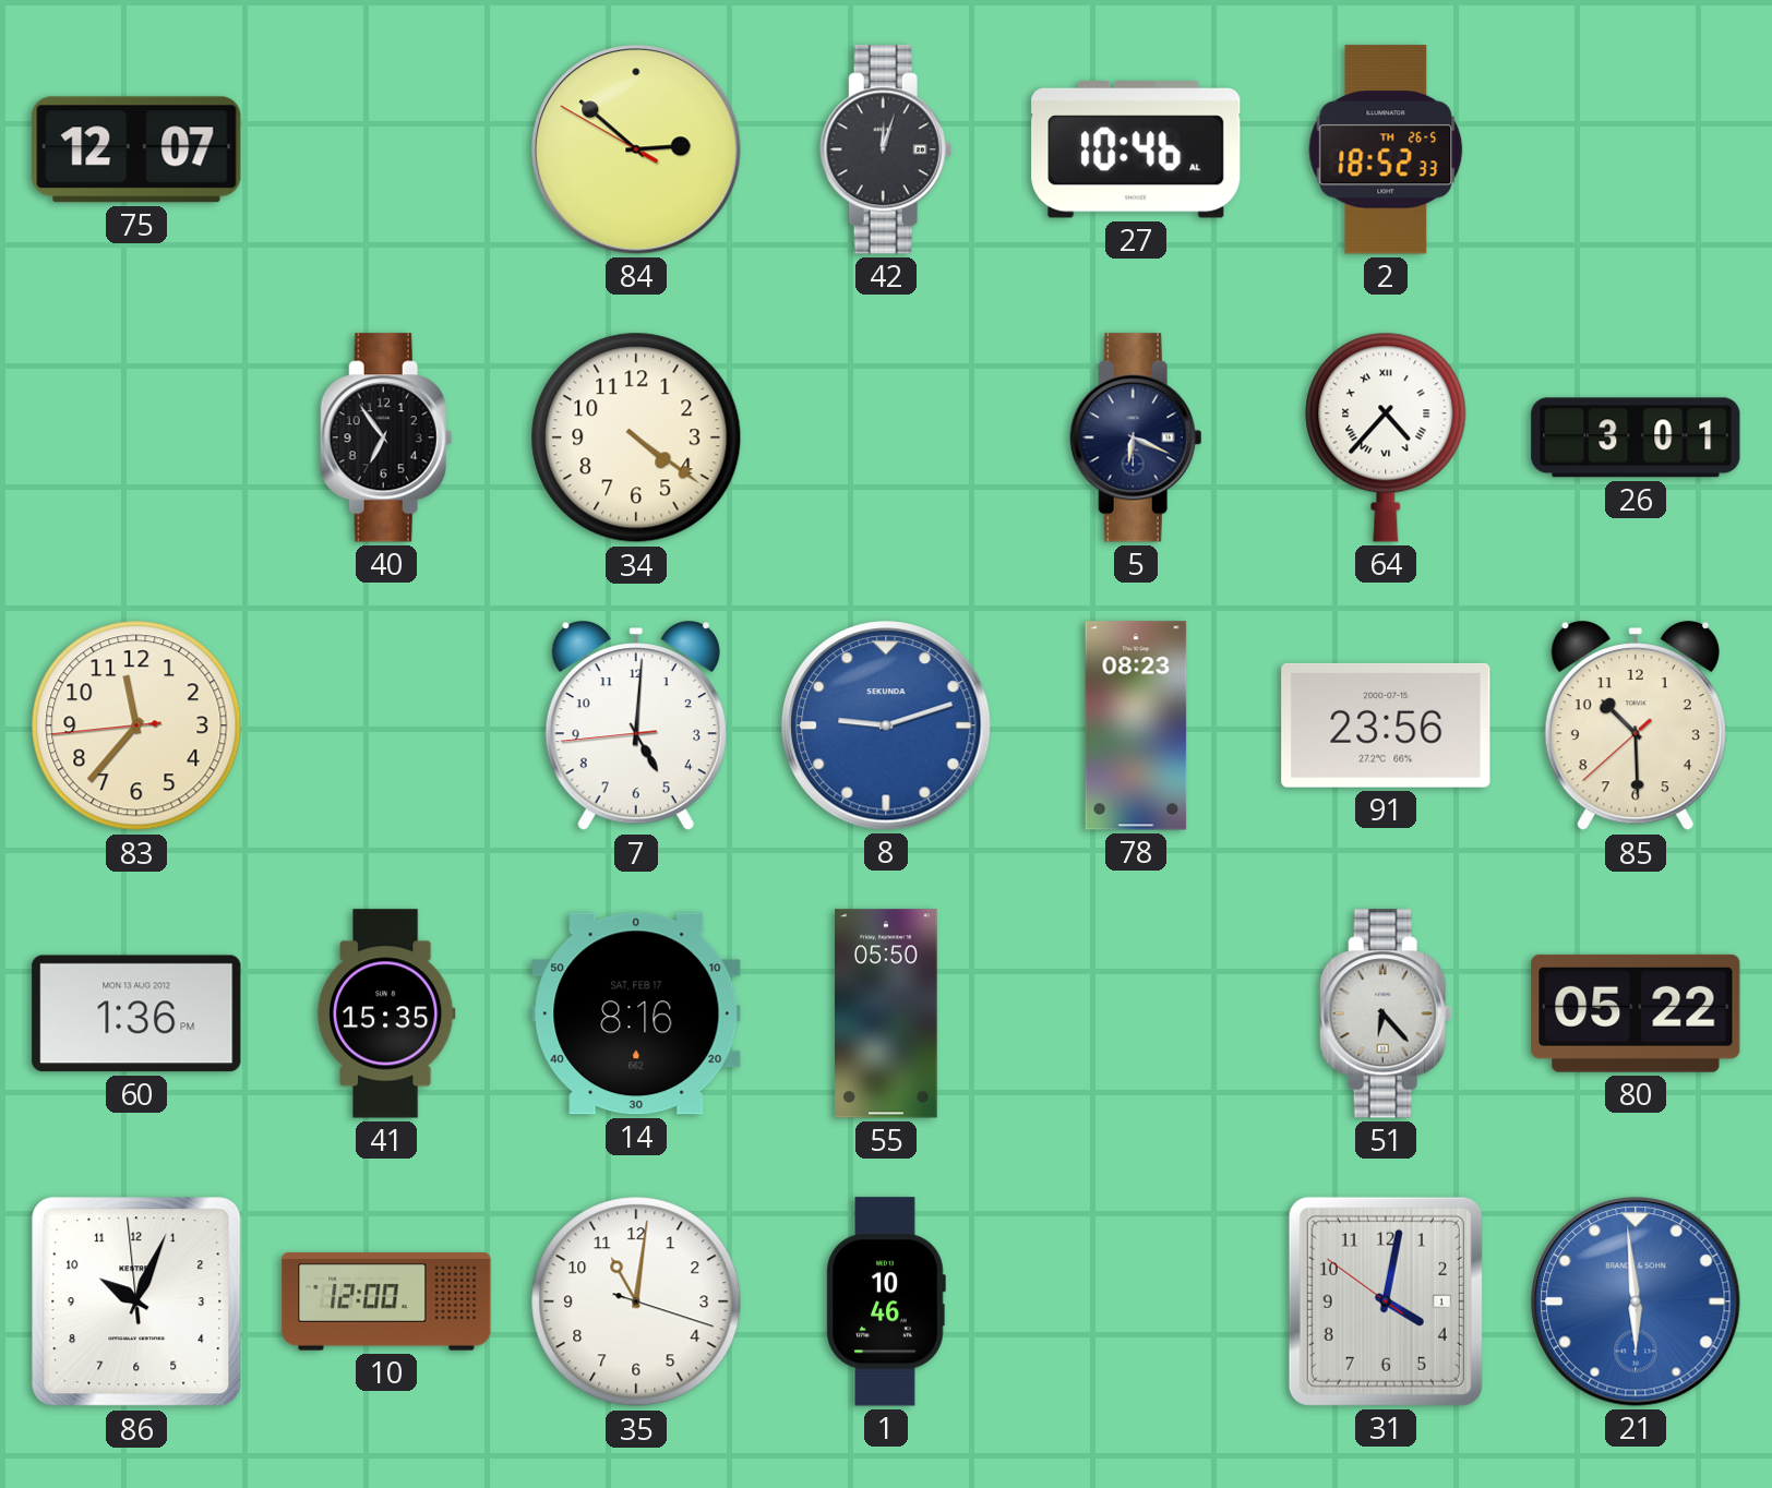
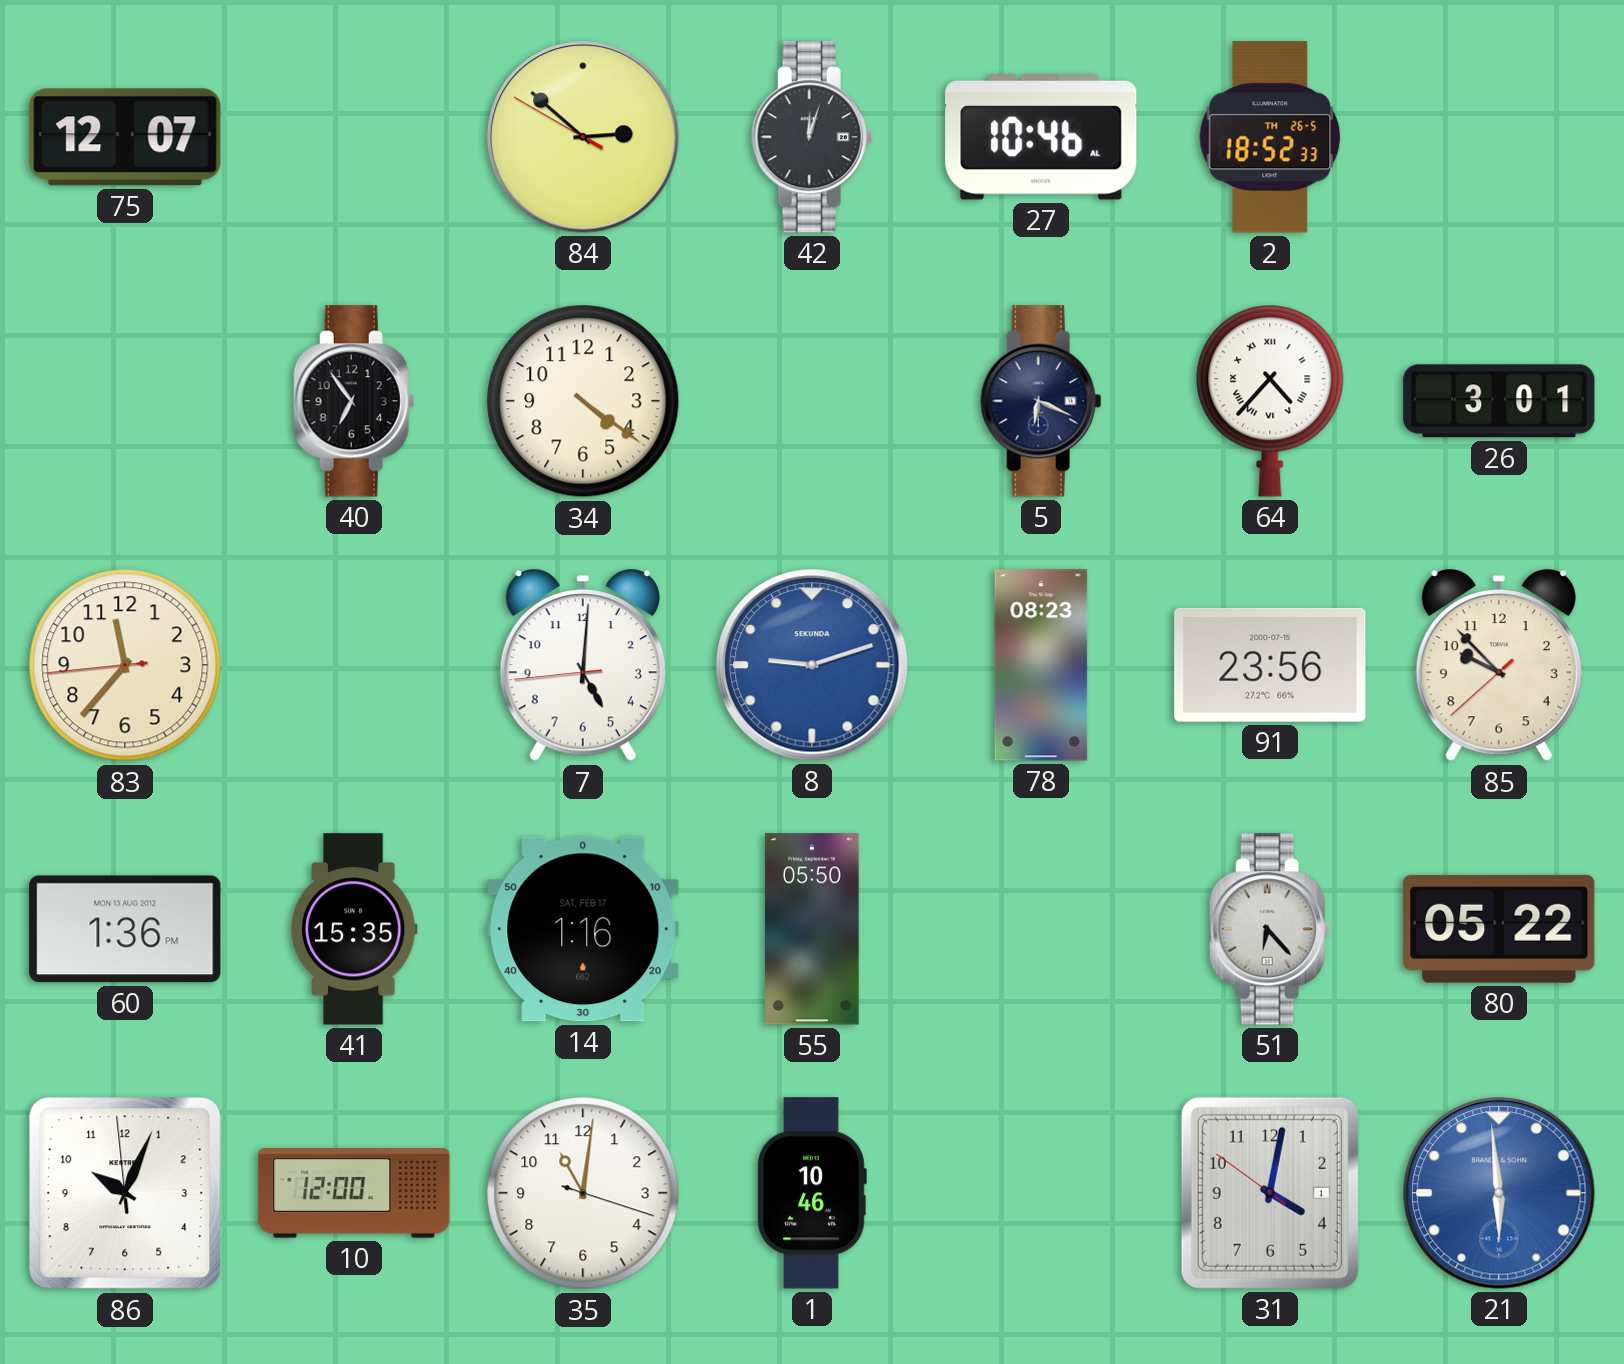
85: 10:29 -> 9:52 (1499, 666)
14: 8:16 -> 1:16 (583, 929)
